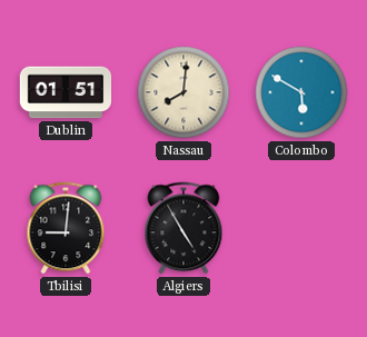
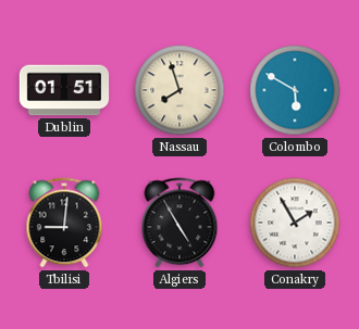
Nassau: 8:01 -> 7:57 (179, 90)
Conakry: none -> 1:55 (295, 223)
